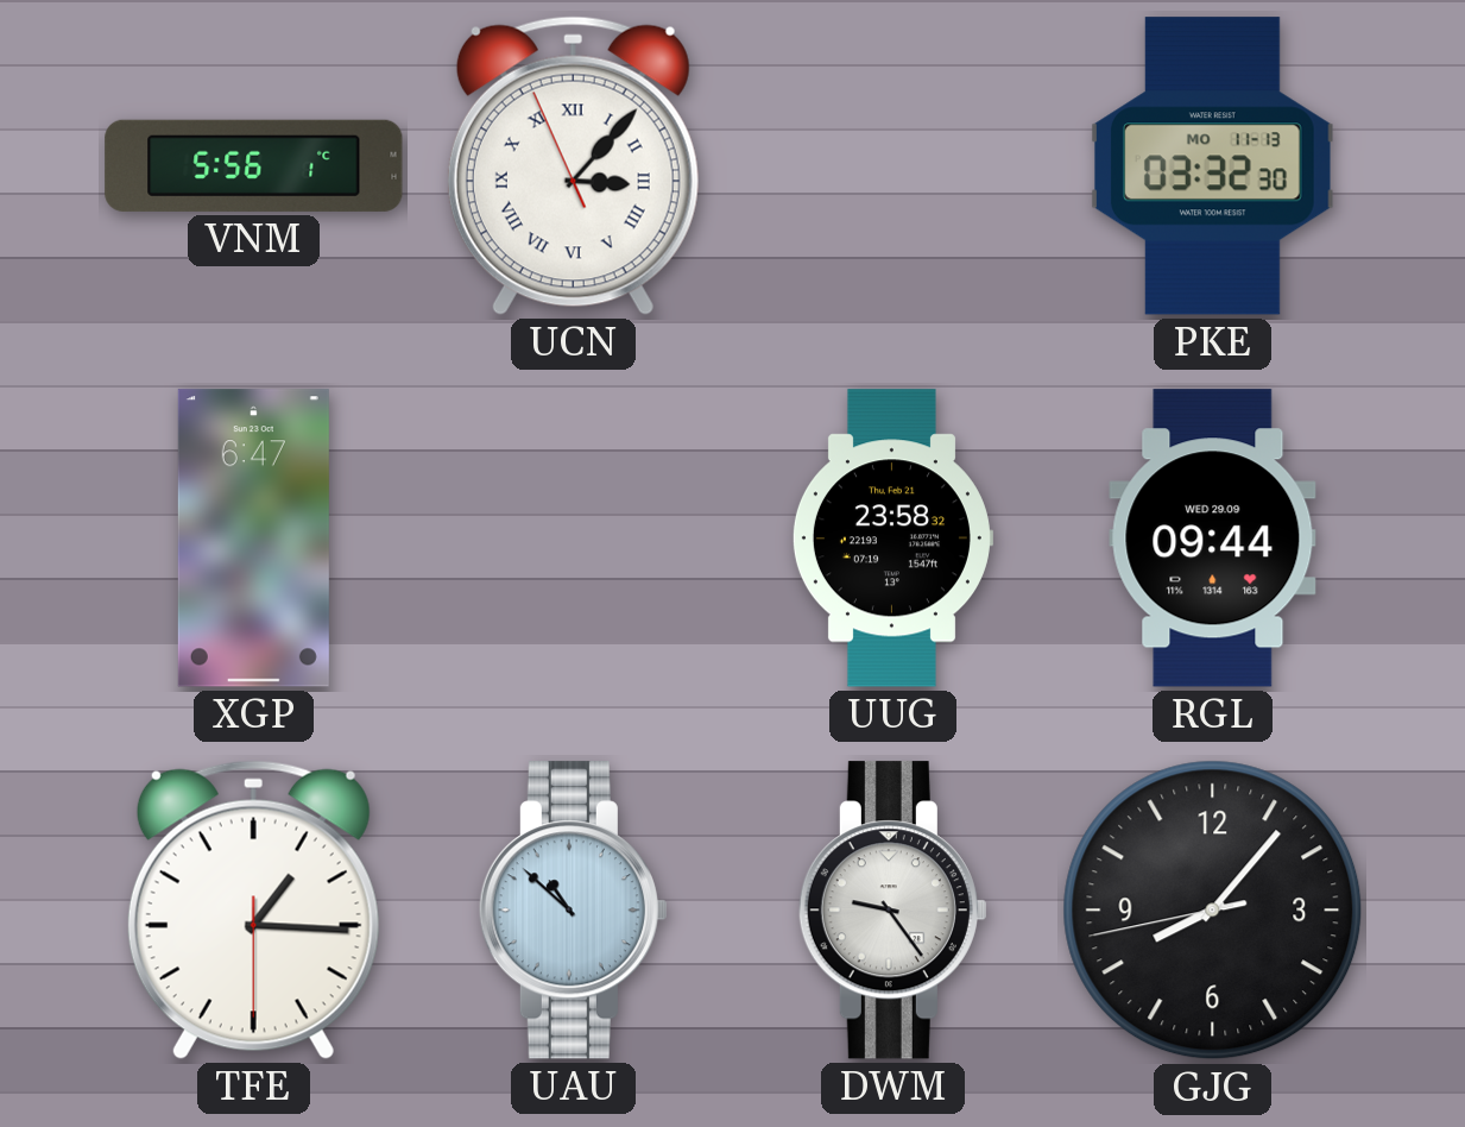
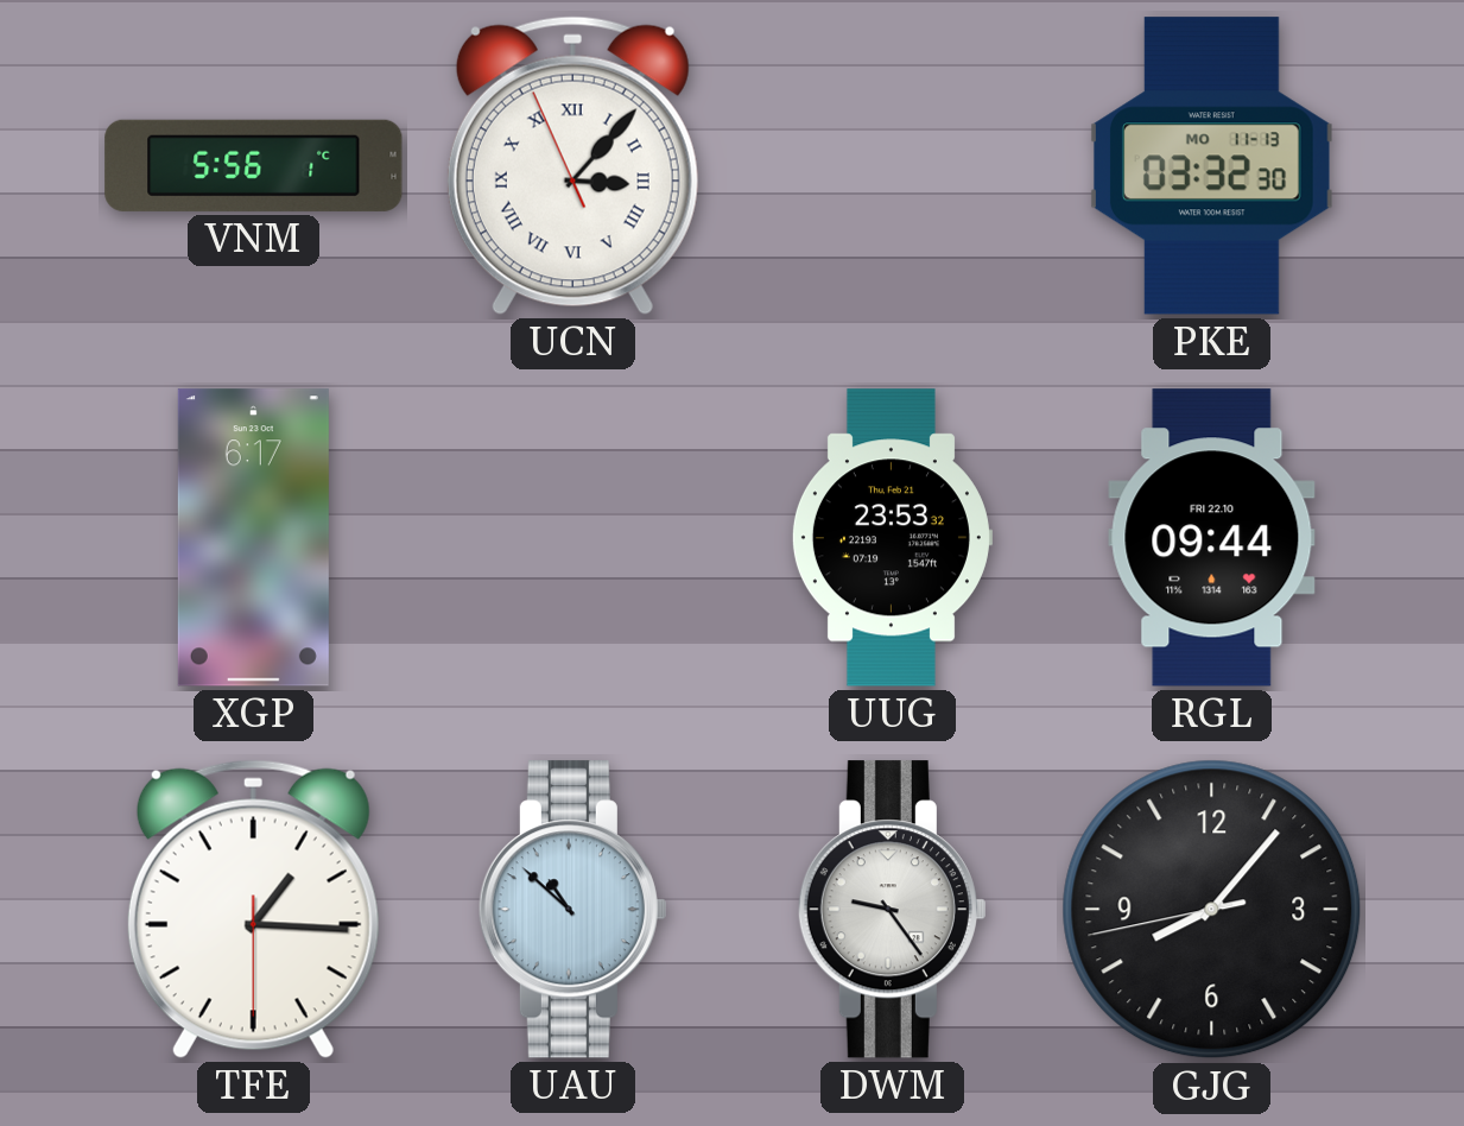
XGP: 6:47 -> 6:17 (253, 538)
UUG: 23:58 -> 23:53 (892, 538)
RGL date: WED 29.09 -> FRI 22.10 (1212, 538)
